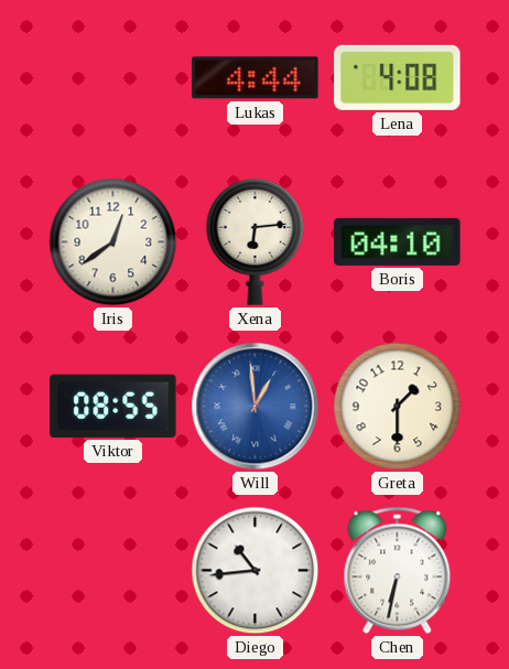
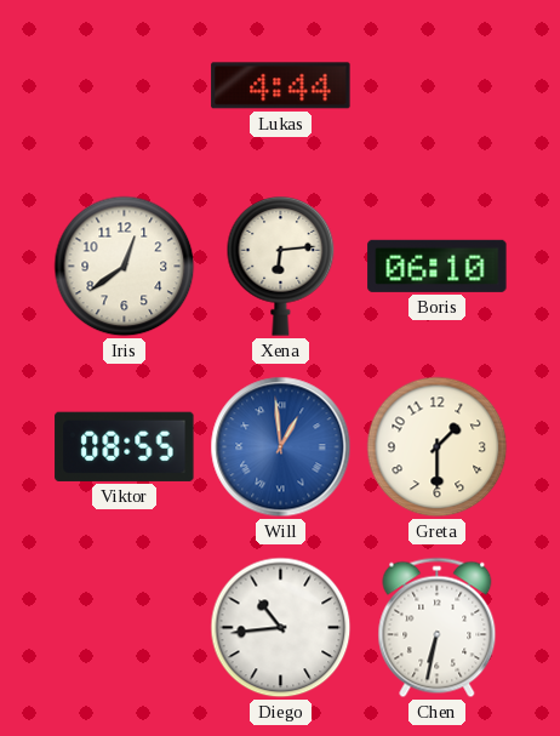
Lena: 4:08 -> none (398, 77)
Boris: 04:10 -> 06:10 (438, 266)
